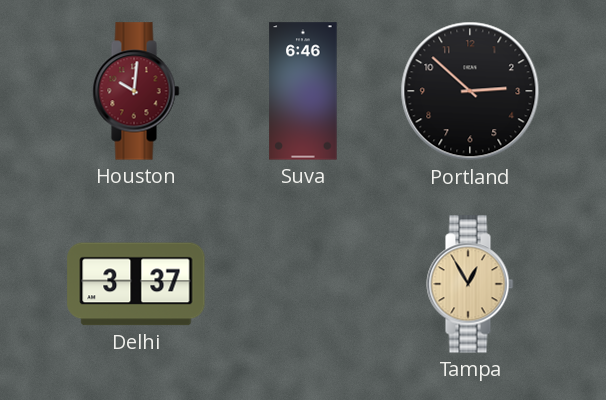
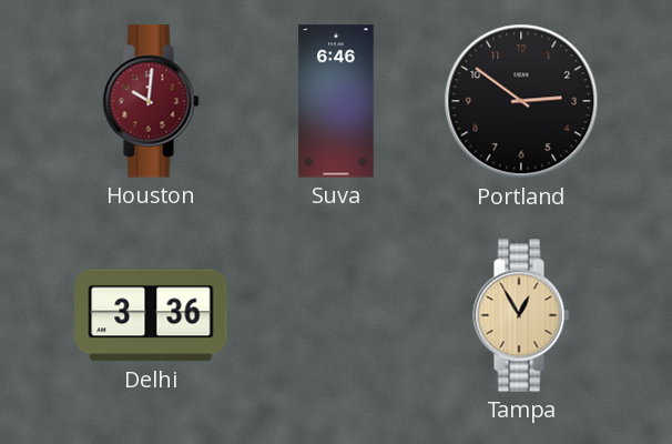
Portland: 2:52 -> 2:51 (521, 101)
Delhi: 3:37 -> 3:36 (151, 315)
